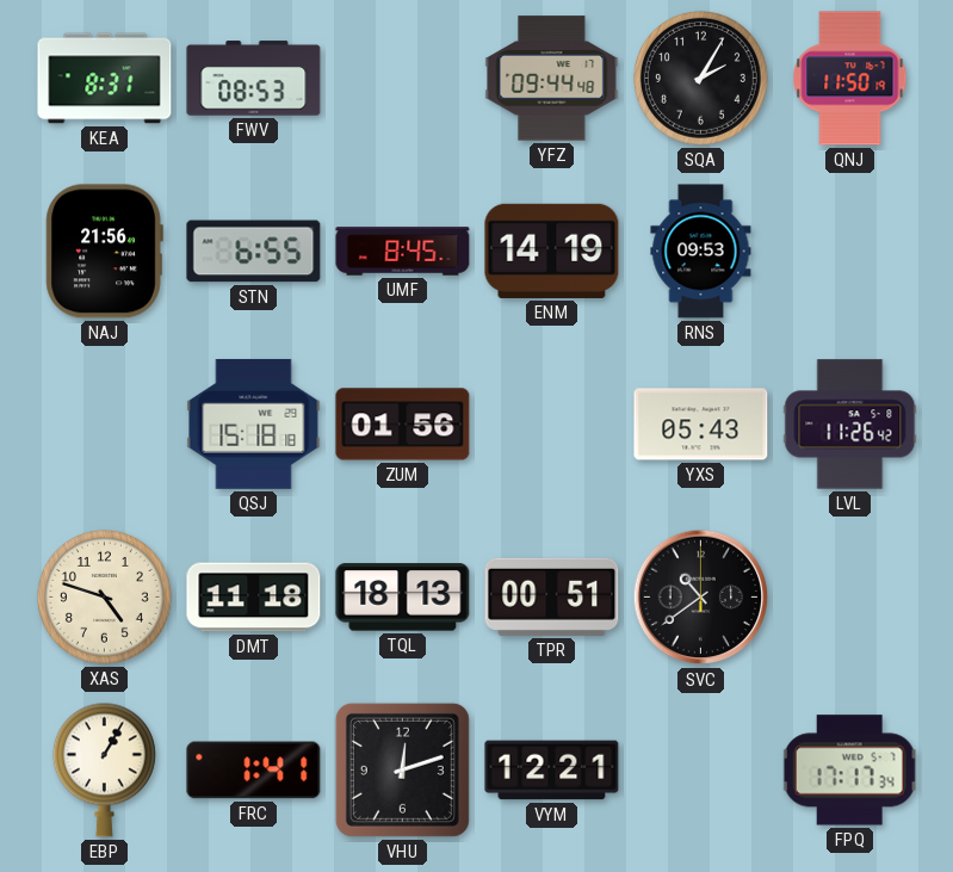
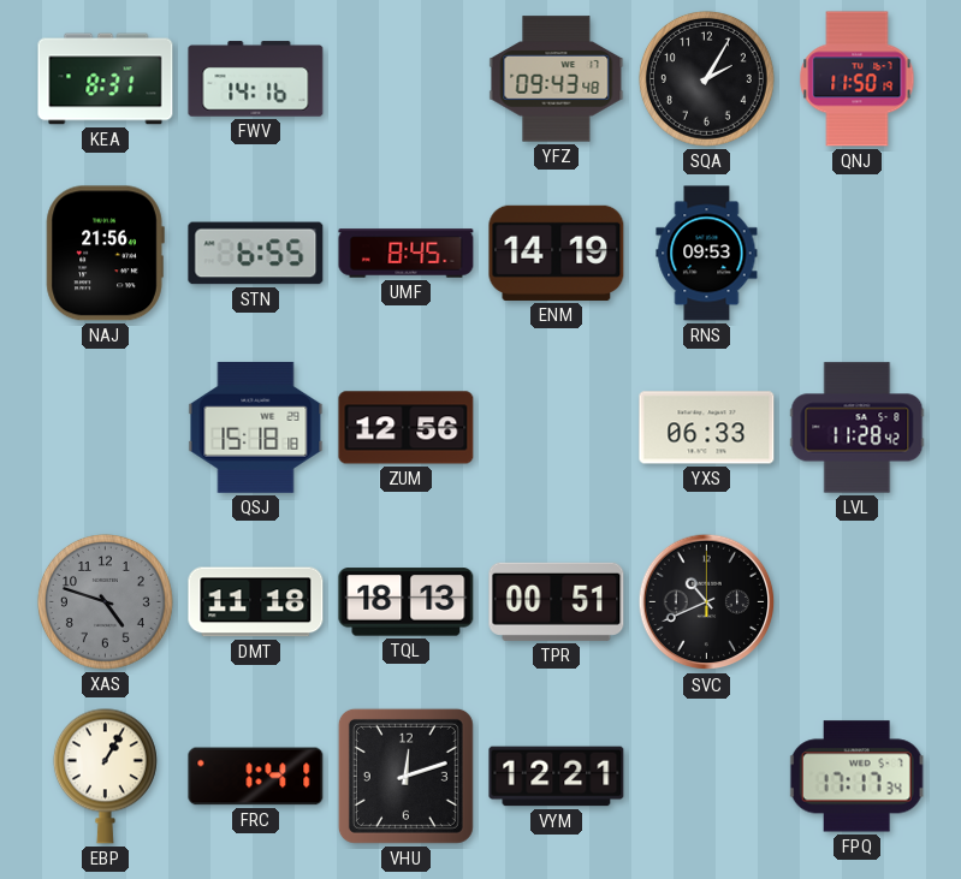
FWV: 08:53 -> 14:16 (256, 79)
YFZ: 09:44 -> 09:43 (557, 79)
ZUM: 01:56 -> 12:56 (407, 428)
YXS: 05:43 -> 06:33 (707, 428)
LVL: 11:26 -> 11:28 (858, 428)
XAS dial: cream -> grey (105, 601)
SVC: 10:39 -> 10:41 (707, 602)
